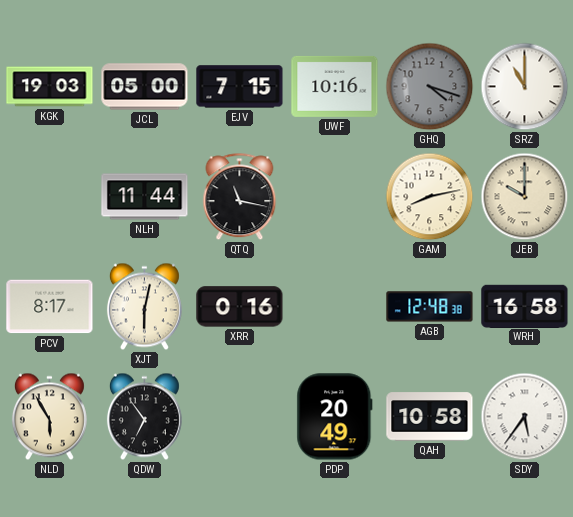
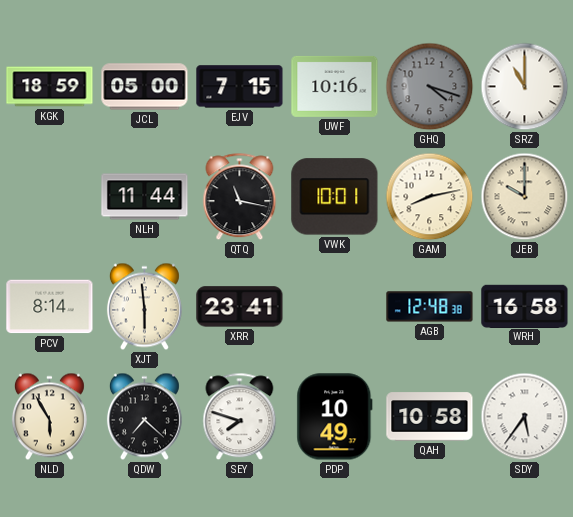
KGK: 19:03 -> 18:59 (50, 87)
VWK: none -> 10:01 (335, 197)
PCV: 8:17 -> 8:14 (50, 307)
XJT: 6:02 -> 5:59 (144, 307)
XRR: 0:16 -> 23:41 (240, 307)
QDW: 6:54 -> 7:22 (144, 417)
SEY: none -> 7:48 (240, 417)
PDP: 20:49 -> 10:49 (335, 417)
